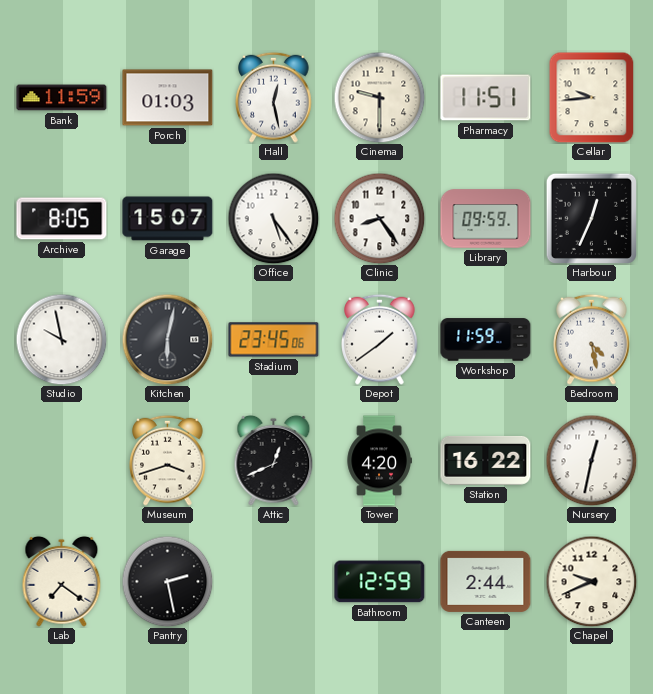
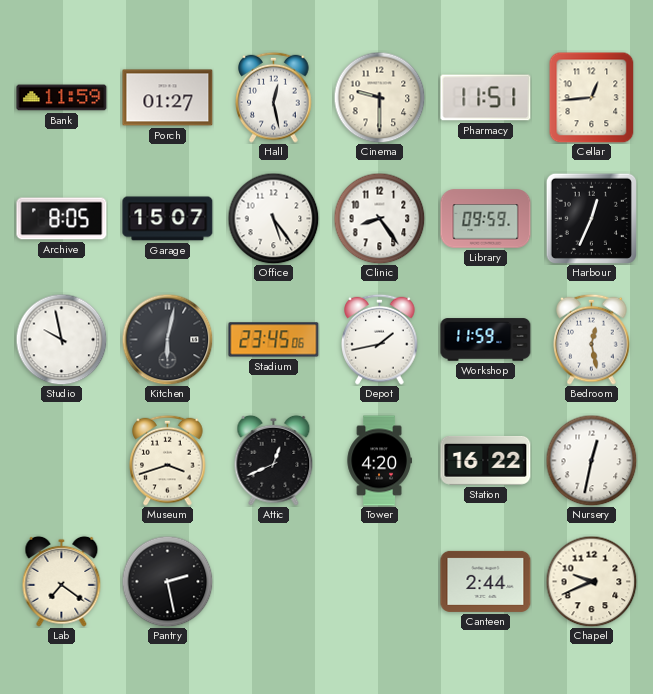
Porch: 01:03 -> 01:27 (168, 98)
Cellar: 9:44 -> 12:44 (592, 97)
Depot: 1:39 -> 1:43 (380, 339)
Bedroom: 4:28 -> 12:28 (592, 339)
Bathroom: 12:59 -> none (380, 582)
